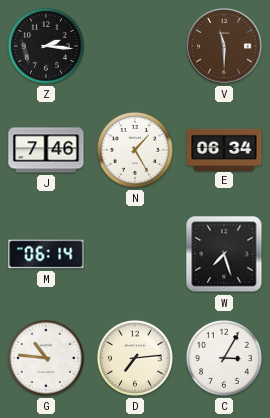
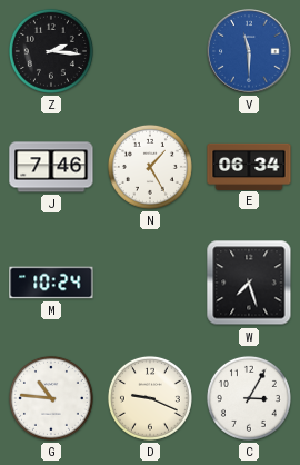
V dial: brown -> blue (249, 51)
M: 06:14 -> 10:24 (51, 283)
D: 7:14 -> 9:19 (150, 398)
